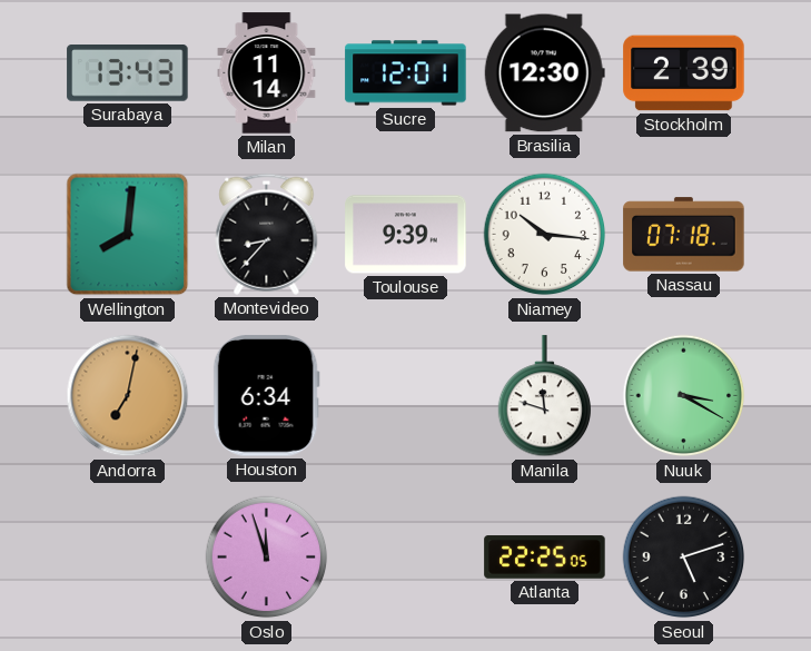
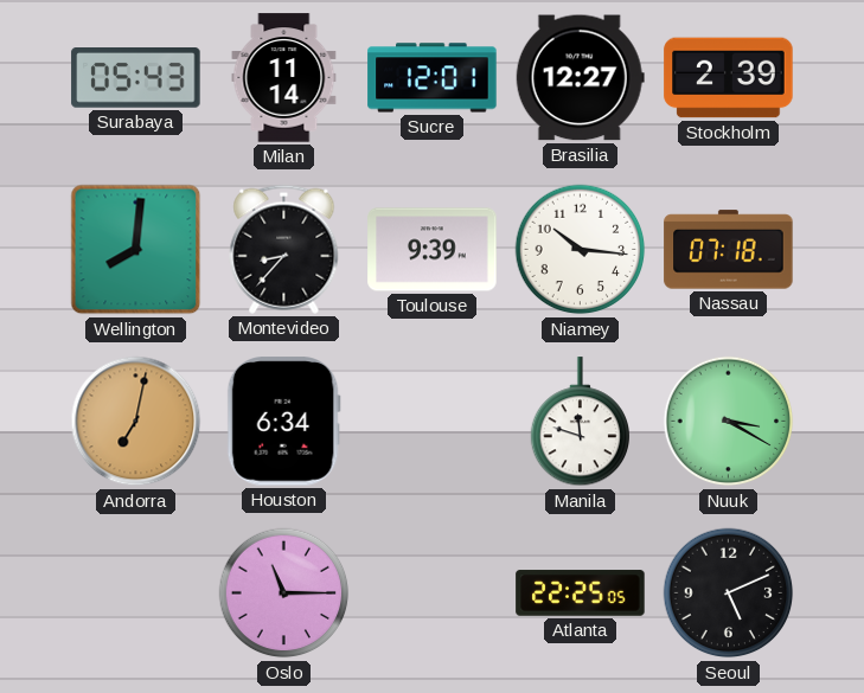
Surabaya: 13:43 -> 05:43 (136, 78)
Brasilia: 12:30 -> 12:27 (580, 78)
Oslo: 11:57 -> 11:15 (284, 593)
Seoul: 5:12 -> 5:11 (729, 593)
